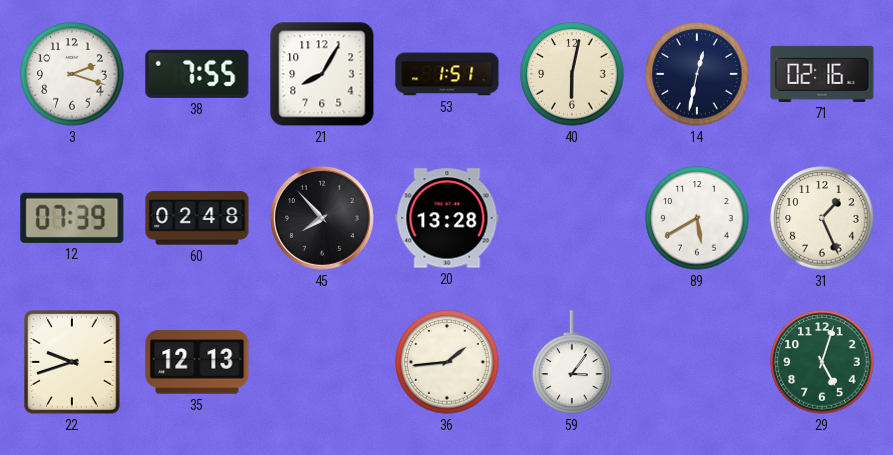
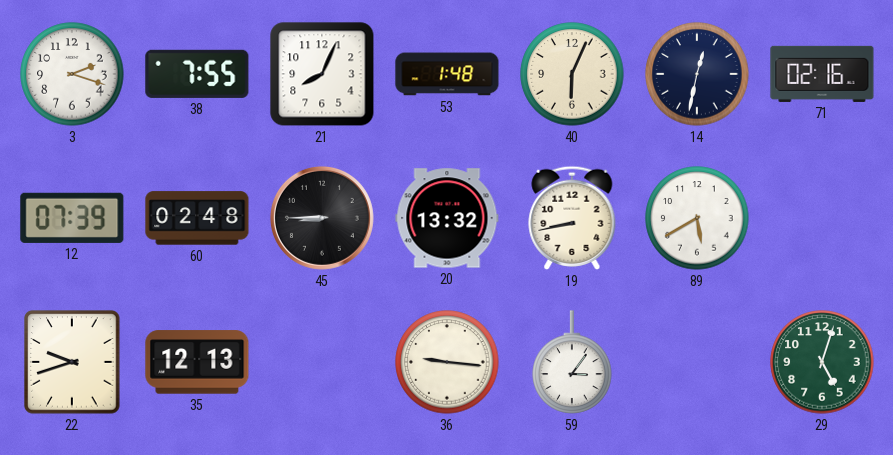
21: 8:05 -> 8:04 (322, 74)
53: 1:51 -> 1:48 (447, 74)
40: 6:02 -> 6:04 (572, 74)
45: 7:53 -> 8:45 (322, 218)
20: 13:28 -> 13:32 (447, 218)
19: none -> 8:43 (572, 218)
31: 1:26 -> none (822, 218)
36: 1:44 -> 9:16 (447, 362)
